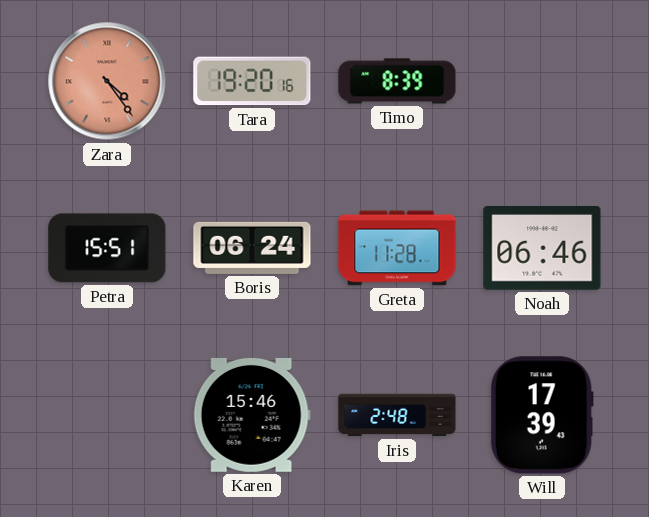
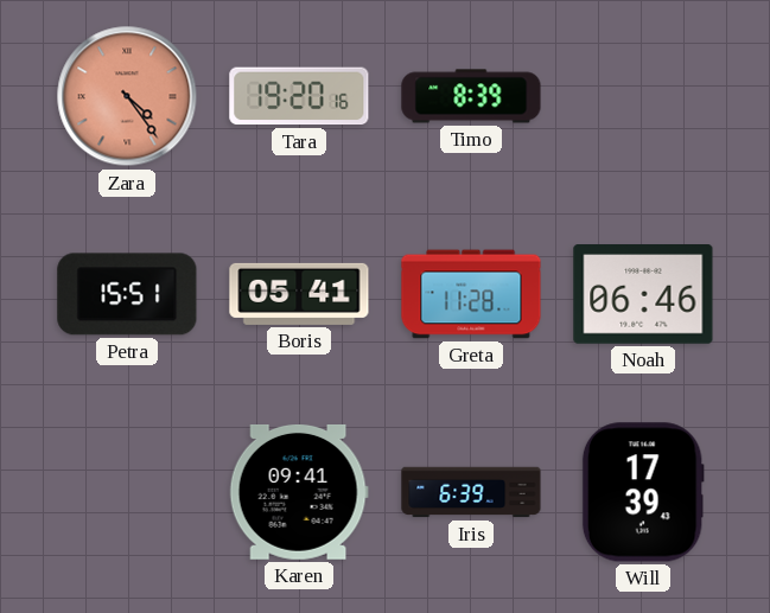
Boris: 06:24 -> 05:41 (299, 294)
Karen: 15:46 -> 09:41 (299, 492)
Iris: 2:48 -> 6:39 (471, 492)
